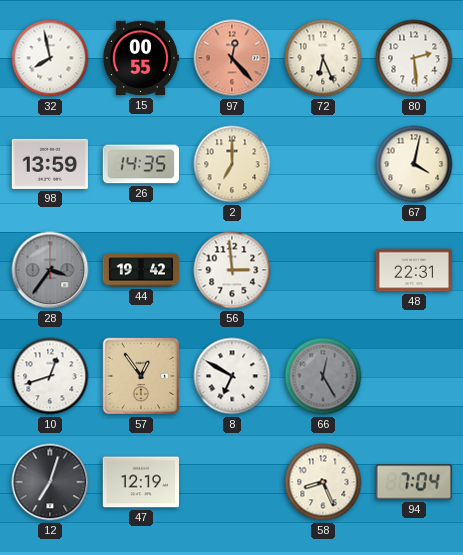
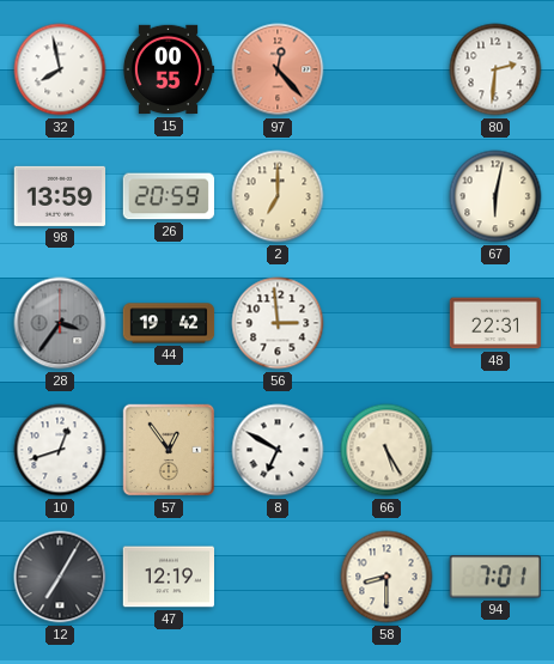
72: 6:26 -> none (323, 58)
80: 2:29 -> 2:31 (495, 69)
26: 14:35 -> 20:59 (168, 196)
67: 4:02 -> 6:02 (495, 196)
66: 12:25 -> 5:25 (386, 450)
66 dial: grey -> cream (386, 450)
12: 7:03 -> 7:05 (60, 577)
58: 8:26 -> 8:30 (386, 577)
94: 7:04 -> 7:01 (495, 577)
